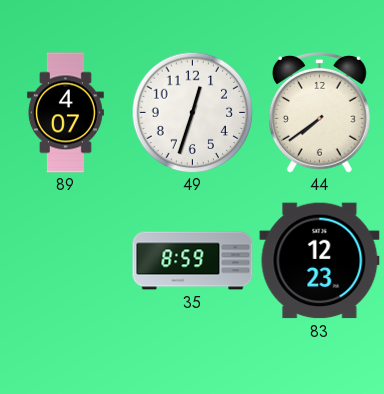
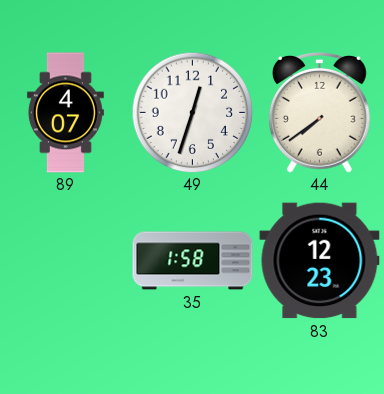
35: 8:59 -> 1:58 (193, 261)
